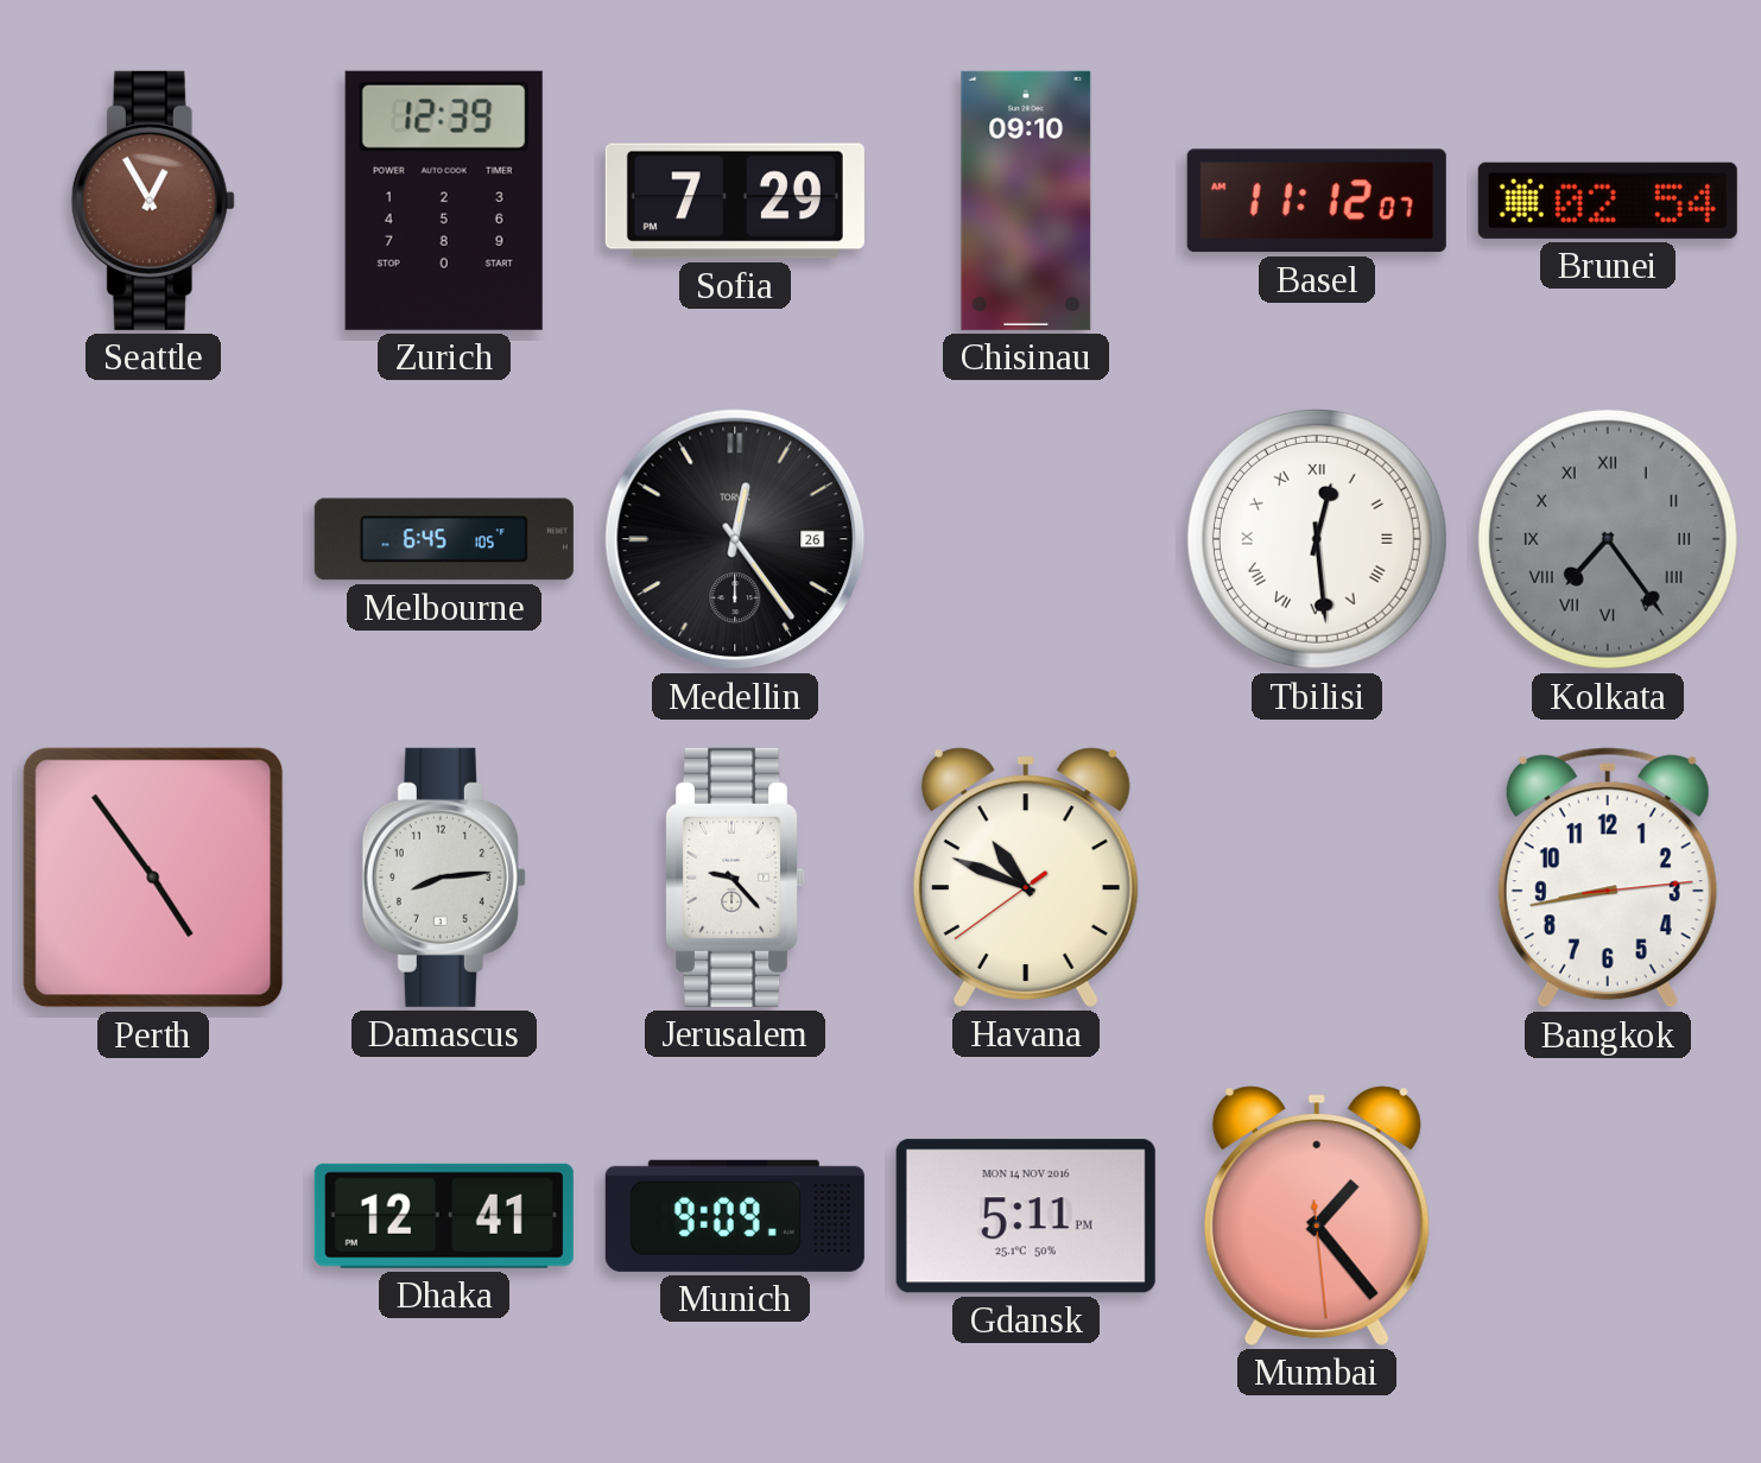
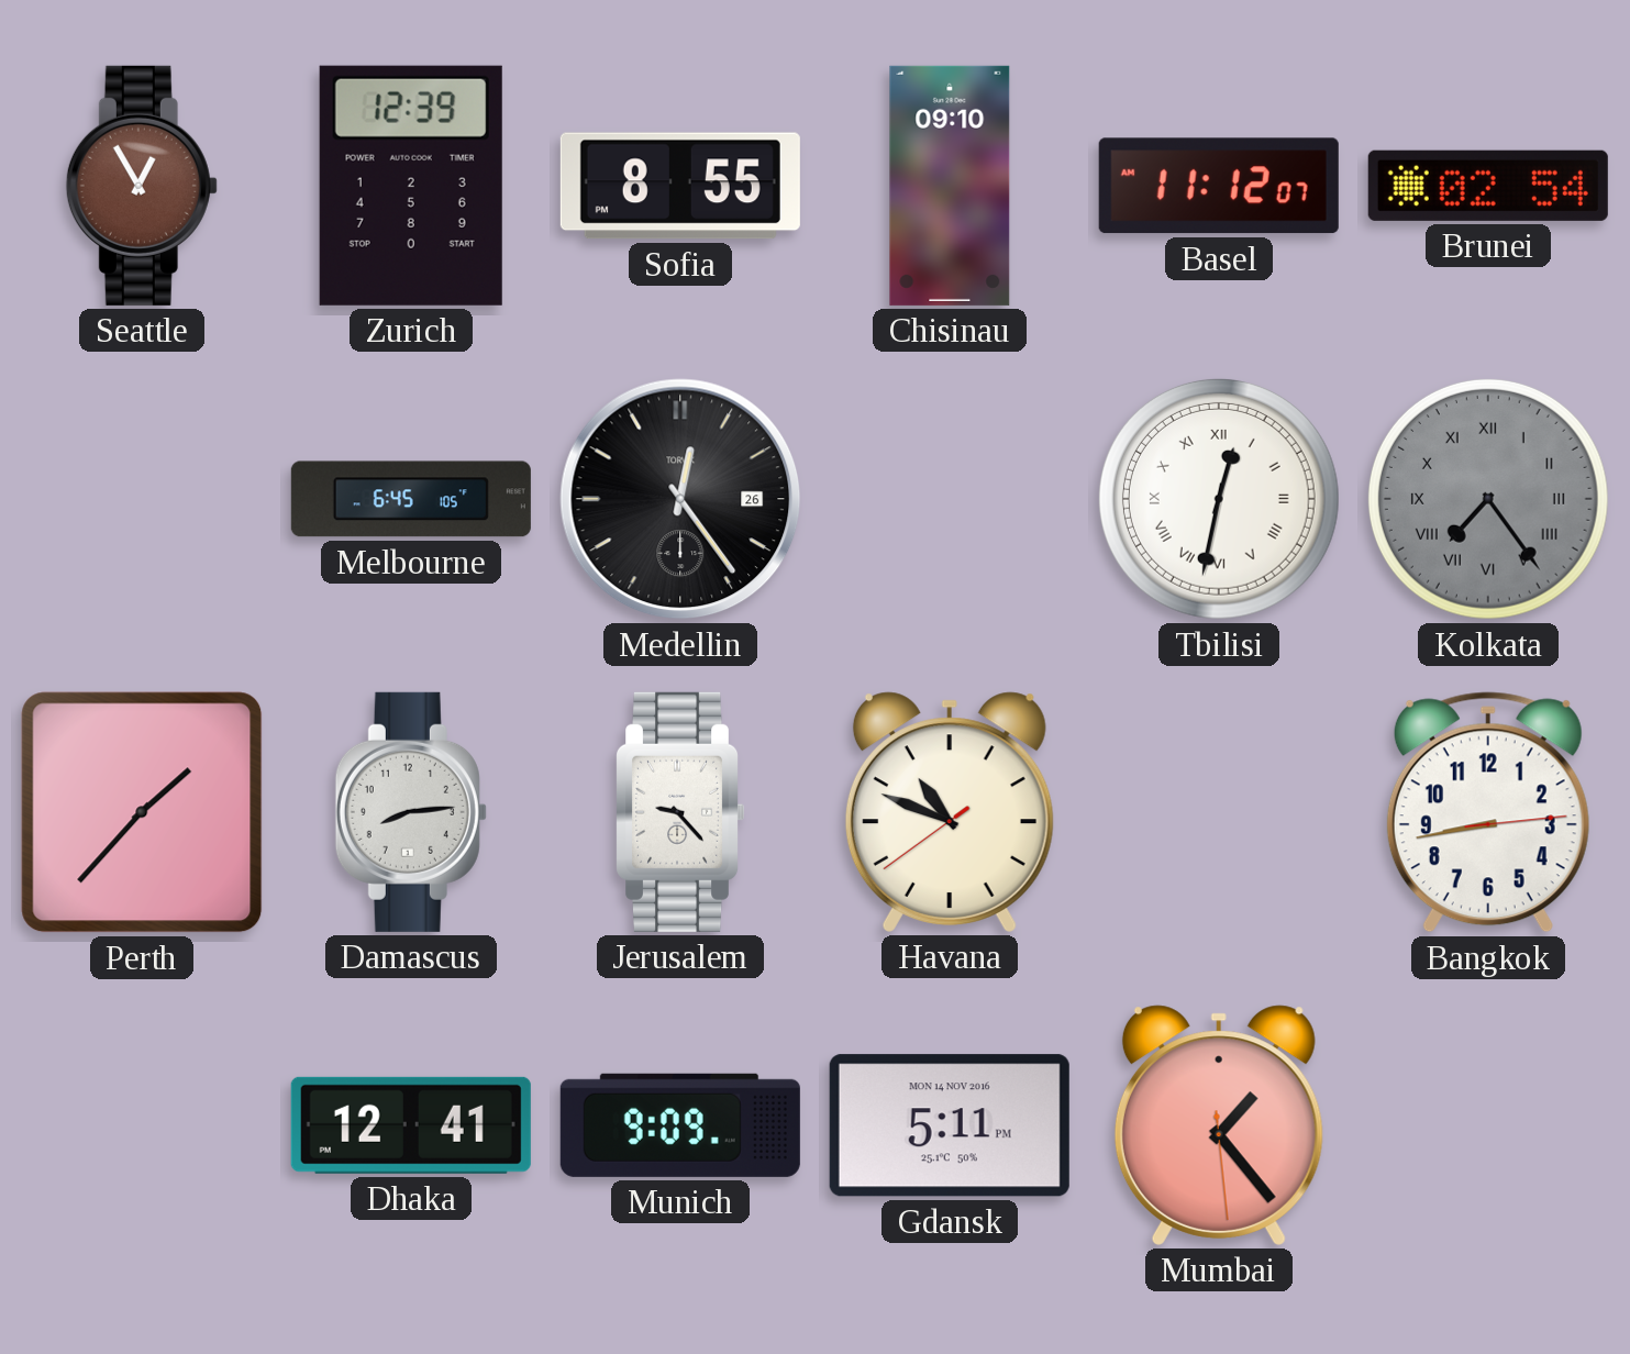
Sofia: 7:29 -> 8:55 (680, 186)
Tbilisi: 12:29 -> 12:32 (1219, 499)
Perth: 4:54 -> 1:37 (142, 812)
